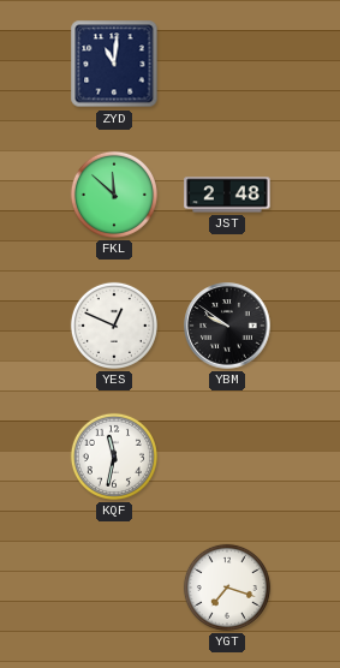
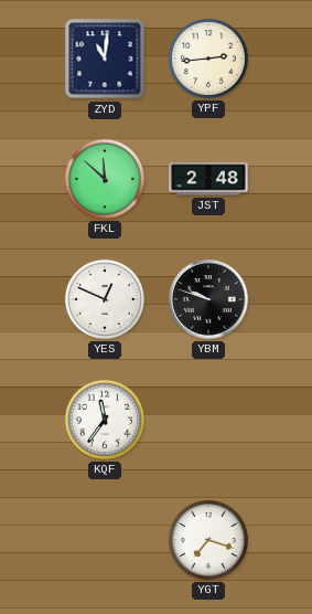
YPF: none -> 2:44 (208, 59)
YBM: 9:51 -> 9:48 (208, 299)
KQF: 11:32 -> 11:36 (105, 420)
